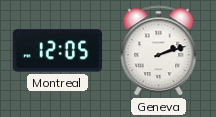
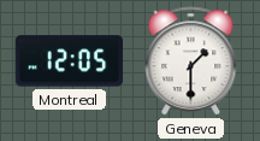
Geneva: 2:12 -> 1:30 (191, 61)
